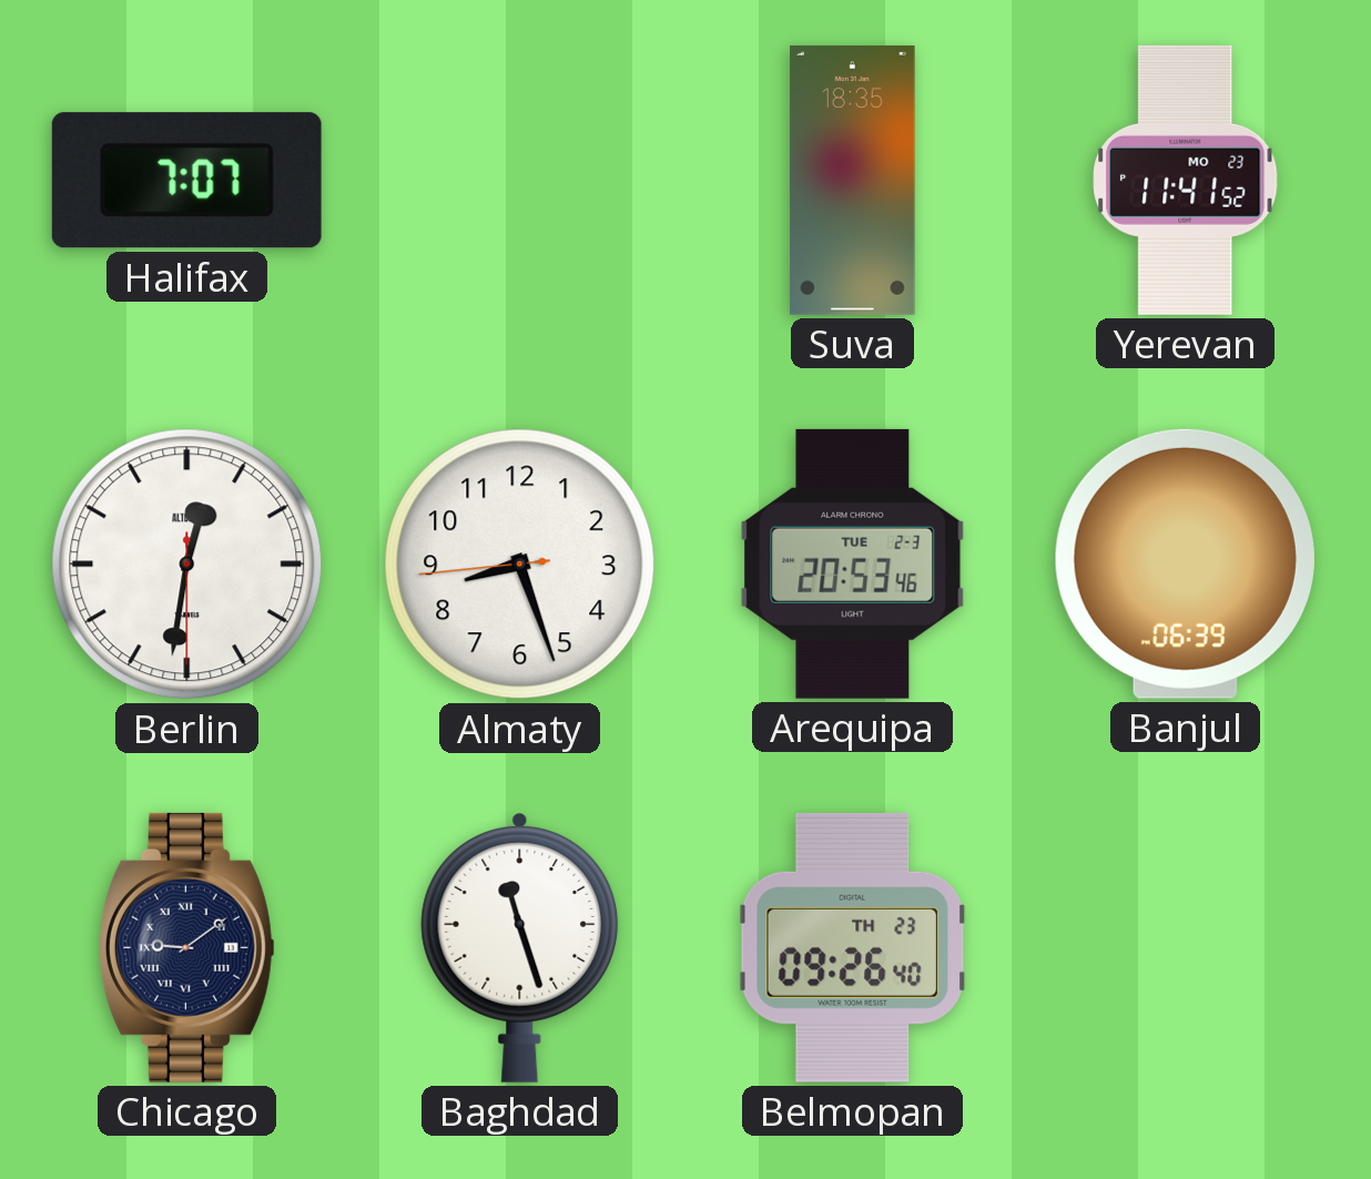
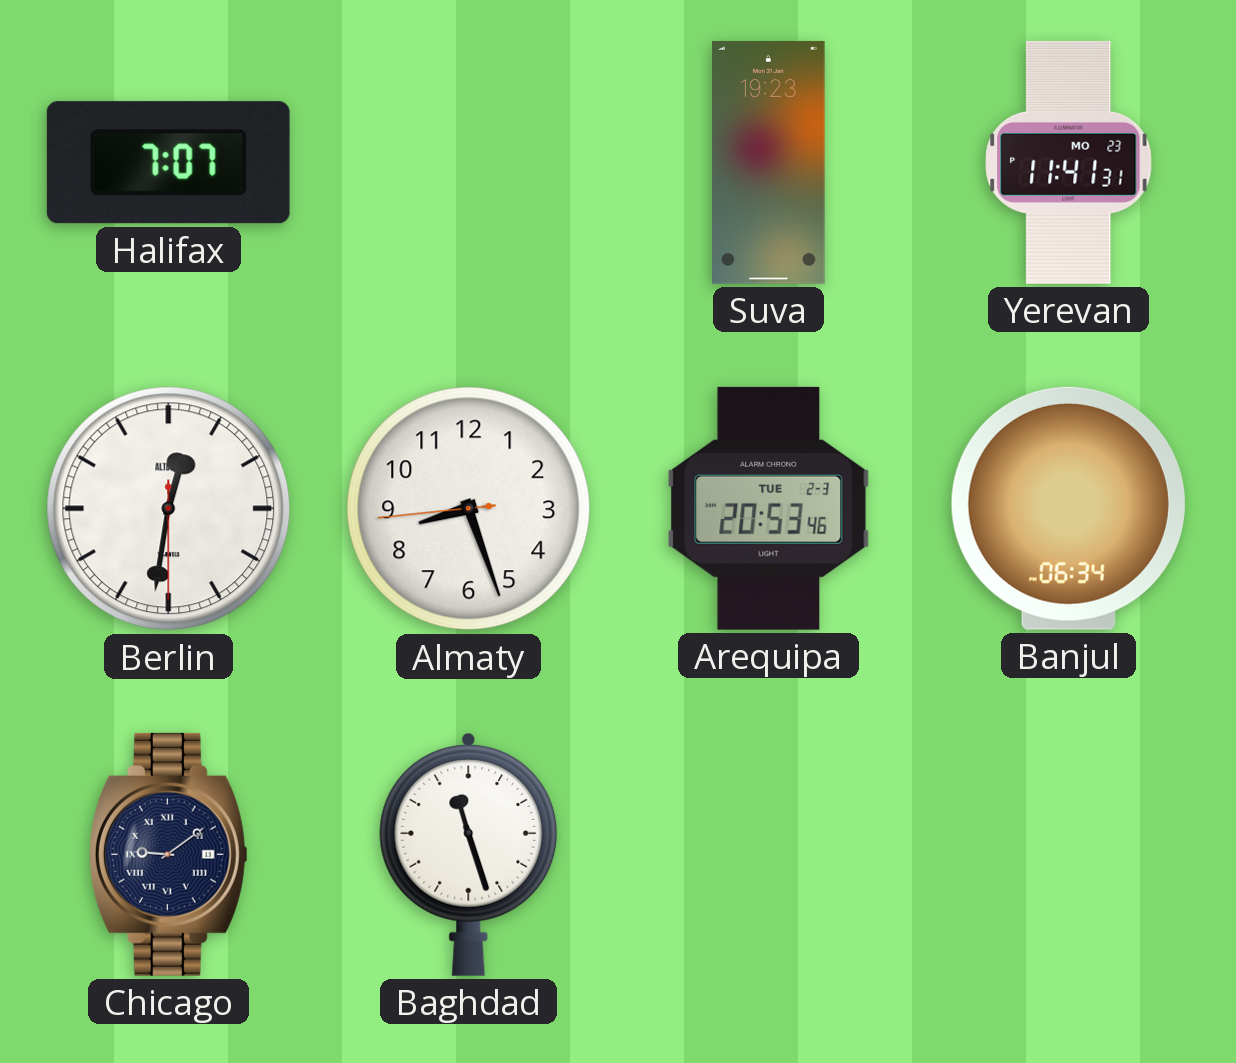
Suva: 18:35 -> 19:23 (769, 162)
Yerevan: 11:41:52 -> 11:41:31 (1069, 162)
Banjul: 06:39 -> 06:34 (1068, 508)
Belmopan: 09:26 -> none (852, 947)
